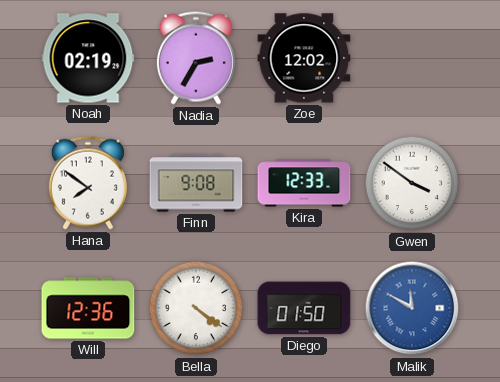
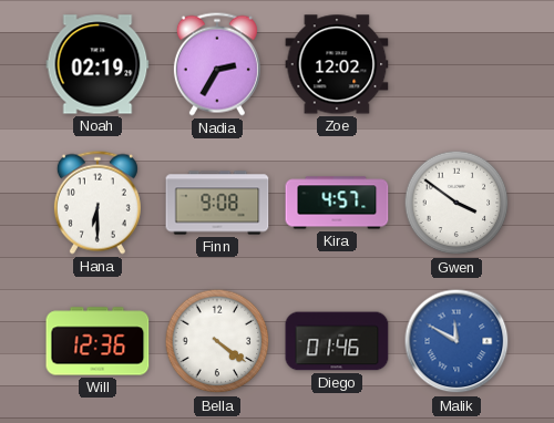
Hana: 7:51 -> 6:30 (98, 203)
Kira: 12:33 -> 4:57 (337, 203)
Diego: 01:50 -> 01:46 (337, 341)
